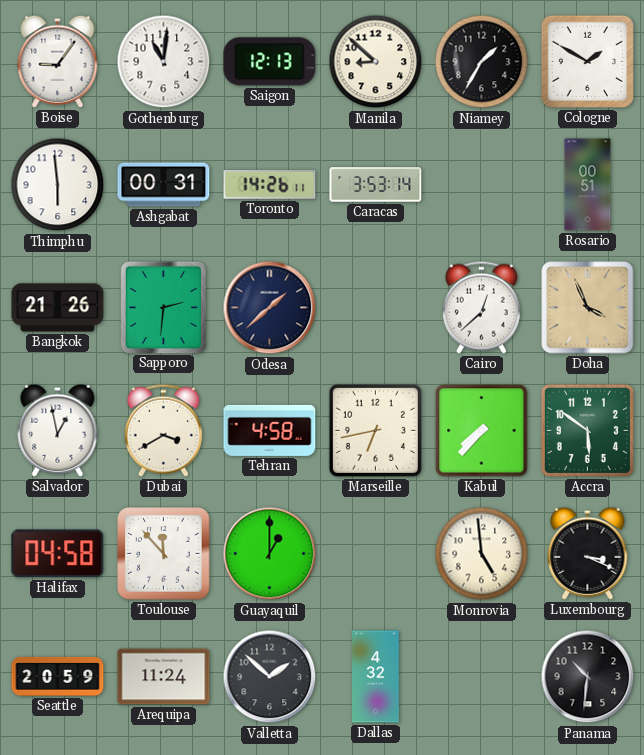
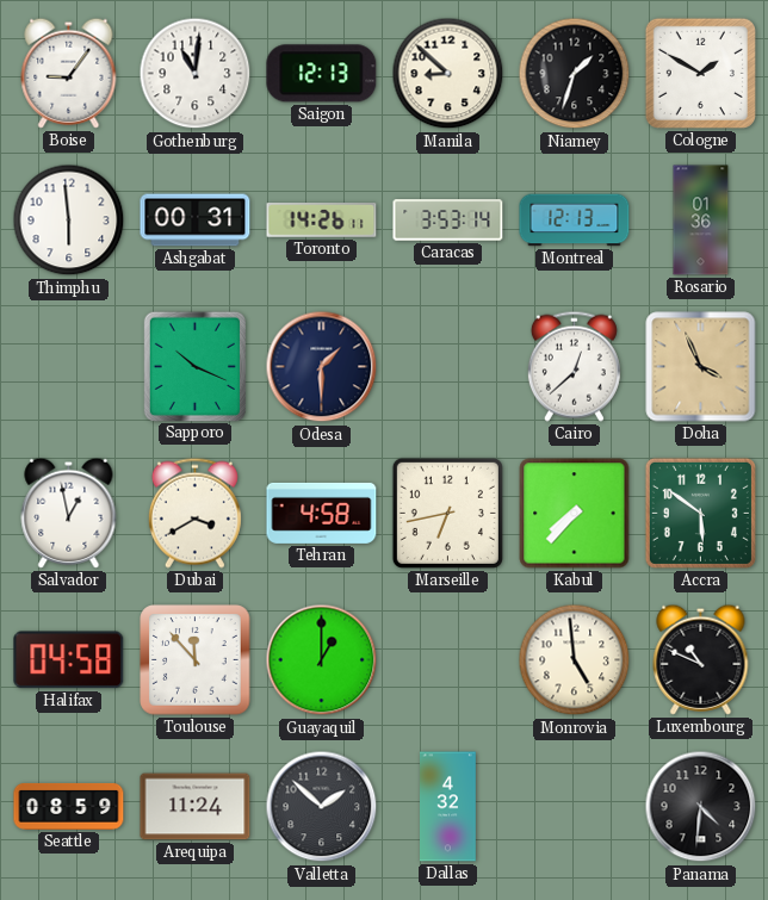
Niamey: 1:35 -> 1:33 (575, 74)
Montreal: none -> 12:13 (575, 221)
Rosario: 00:51 -> 01:36 (701, 221)
Bangkok: 21:26 -> none (58, 308)
Sapporo: 2:31 -> 10:19 (194, 366)
Odesa: 1:38 -> 1:30 (322, 367)
Luxembourg: 3:19 -> 10:49 (701, 659)
Seattle: 20:59 -> 08:59 (69, 807)
Panama: 10:31 -> 4:31 (701, 807)
